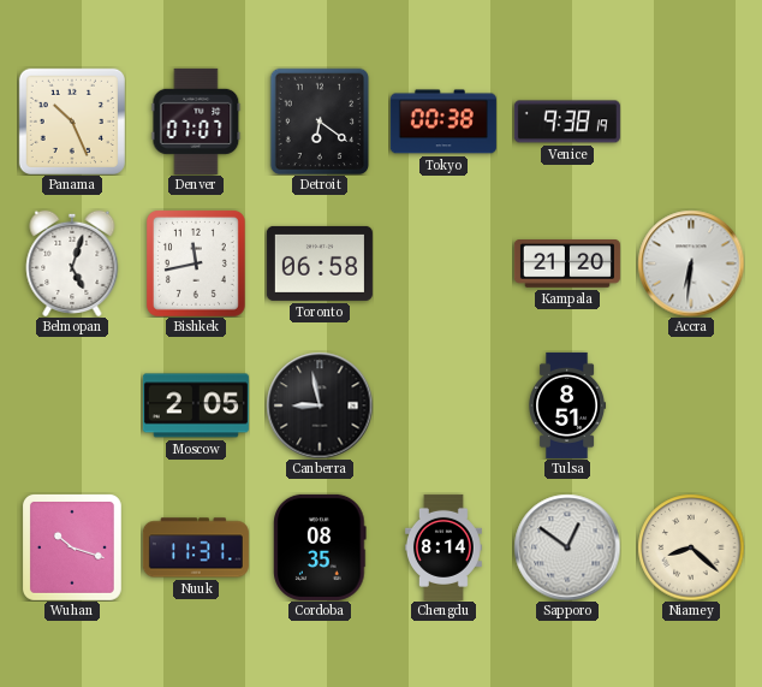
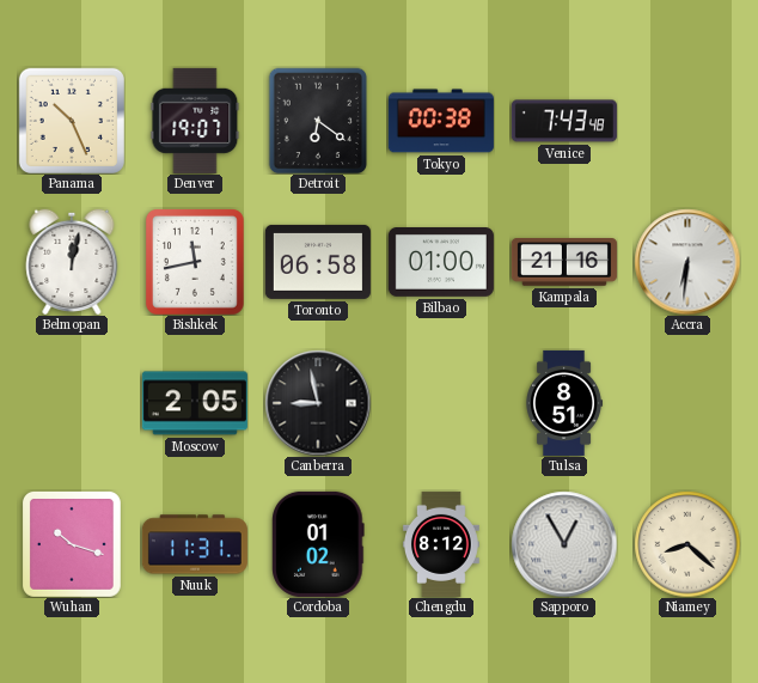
Denver: 07:07 -> 19:07 (195, 121)
Venice: 9:38 -> 7:43 (564, 121)
Belmopan: 5:03 -> 12:02 (72, 261)
Bilbao: none -> 01:00 (441, 263)
Kampala: 21:20 -> 21:16 (564, 263)
Cordoba: 08:35 -> 01:02 (318, 544)
Chengdu: 8:14 -> 8:12 (441, 544)
Sapporo: 12:51 -> 12:55 (564, 544)
